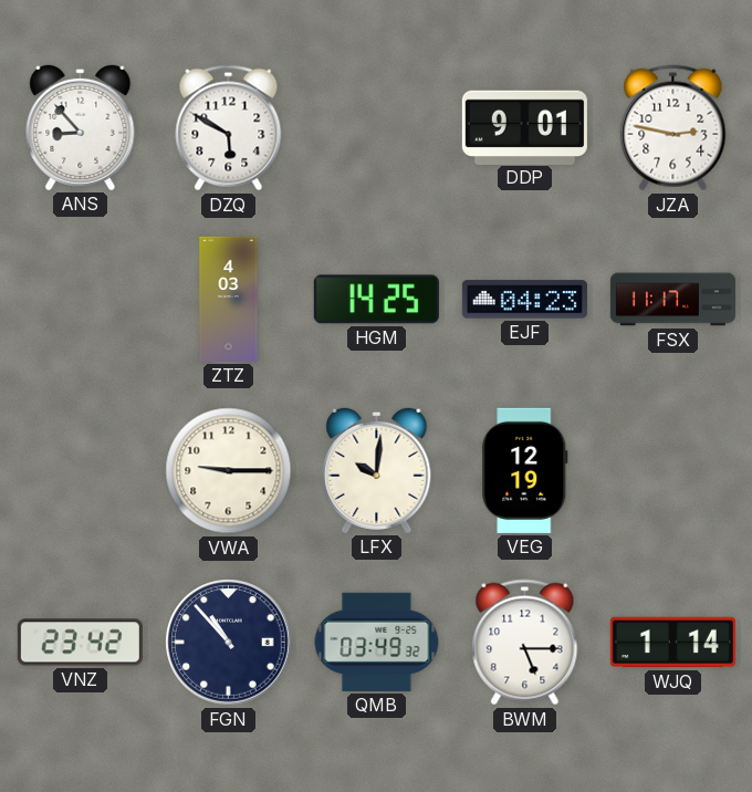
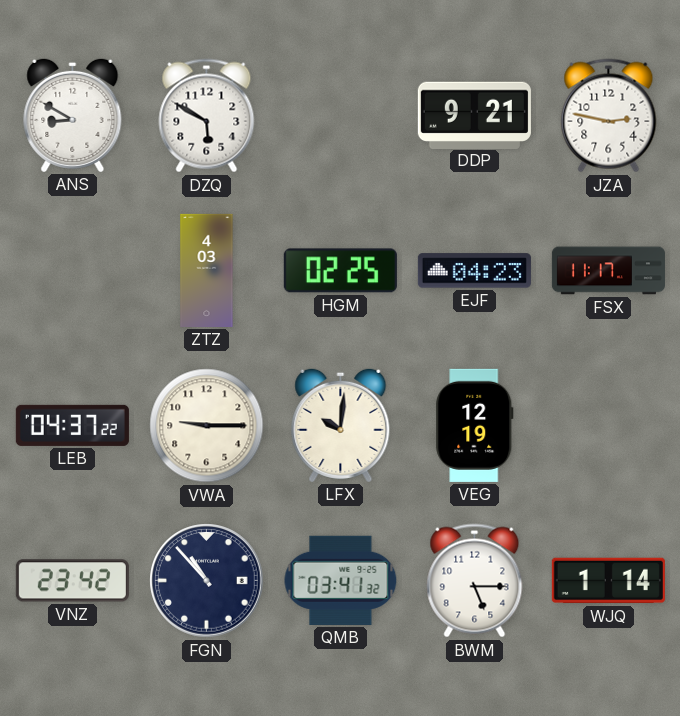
ANS: 8:53 -> 8:50 (73, 115)
DDP: 9:01 -> 9:21 (474, 115)
HGM: 14:25 -> 02:25 (340, 271)
LEB: none -> 04:37 (72, 425)
QMB: 03:49 -> 03:41 (341, 580)
